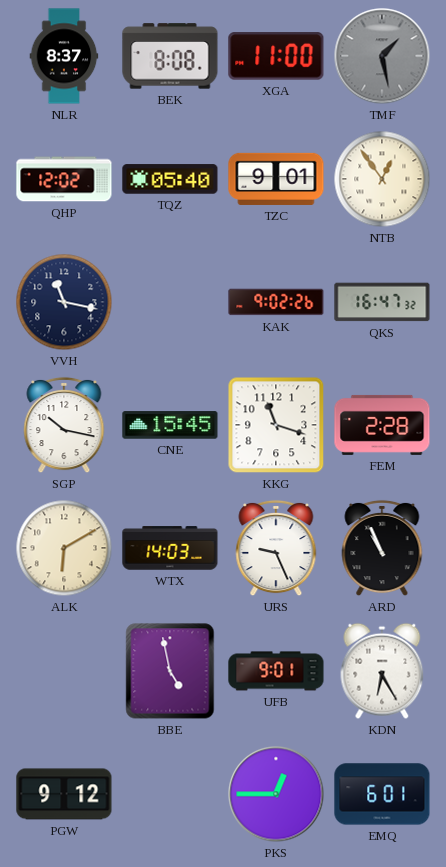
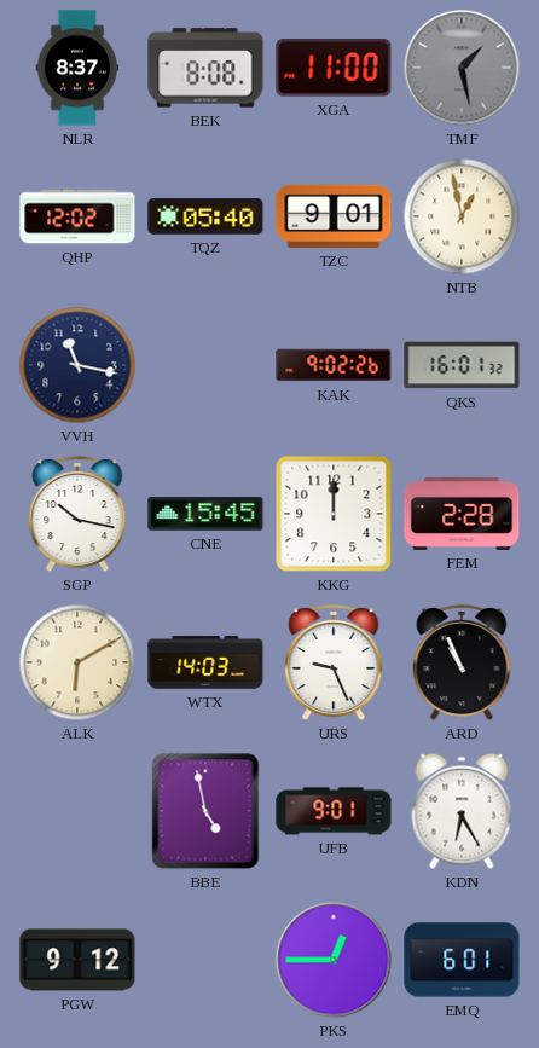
NTB: 12:54 -> 12:58 (462, 216)
QKS: 16:47 -> 16:01 (462, 365)
KKG: 11:18 -> 12:00 (334, 514)
